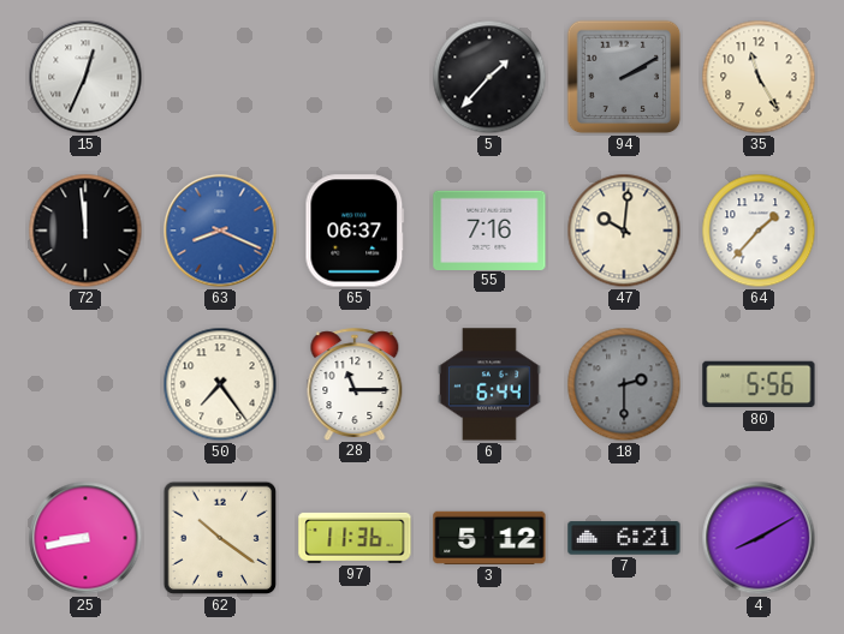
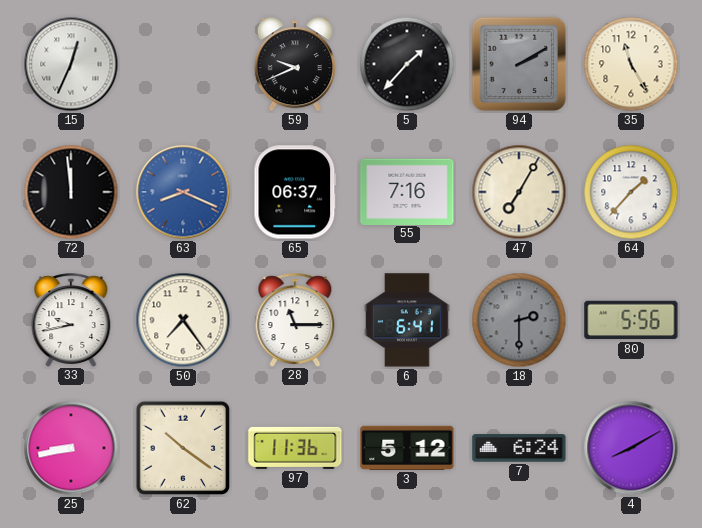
59: none -> 9:41 (295, 65)
47: 10:01 -> 7:05 (519, 192)
33: none -> 9:43 (71, 320)
6: 6:44 -> 6:41 (408, 320)
7: 6:21 -> 6:24 (519, 448)
